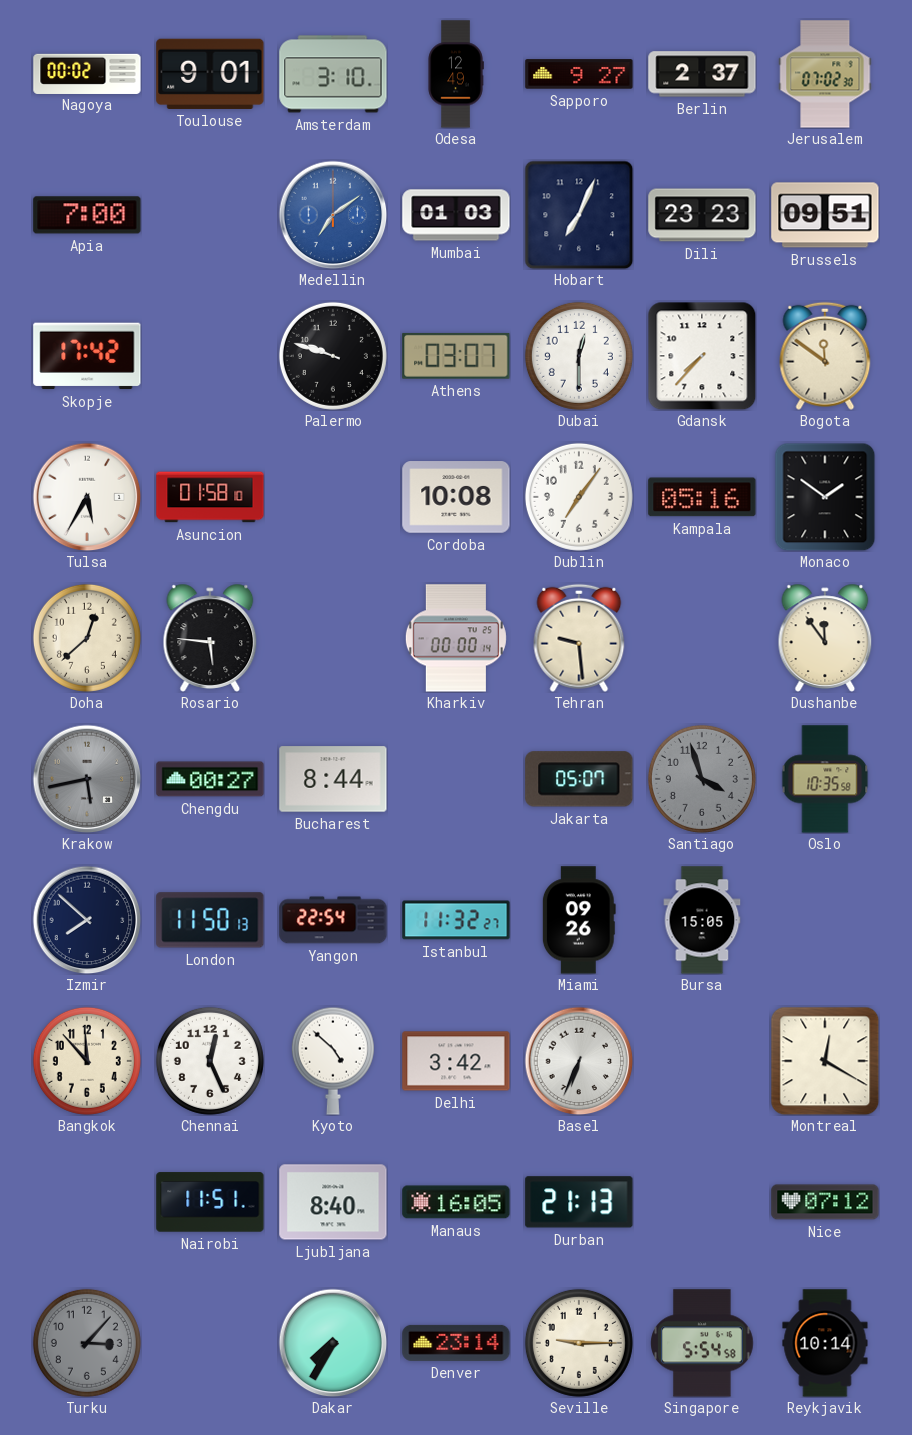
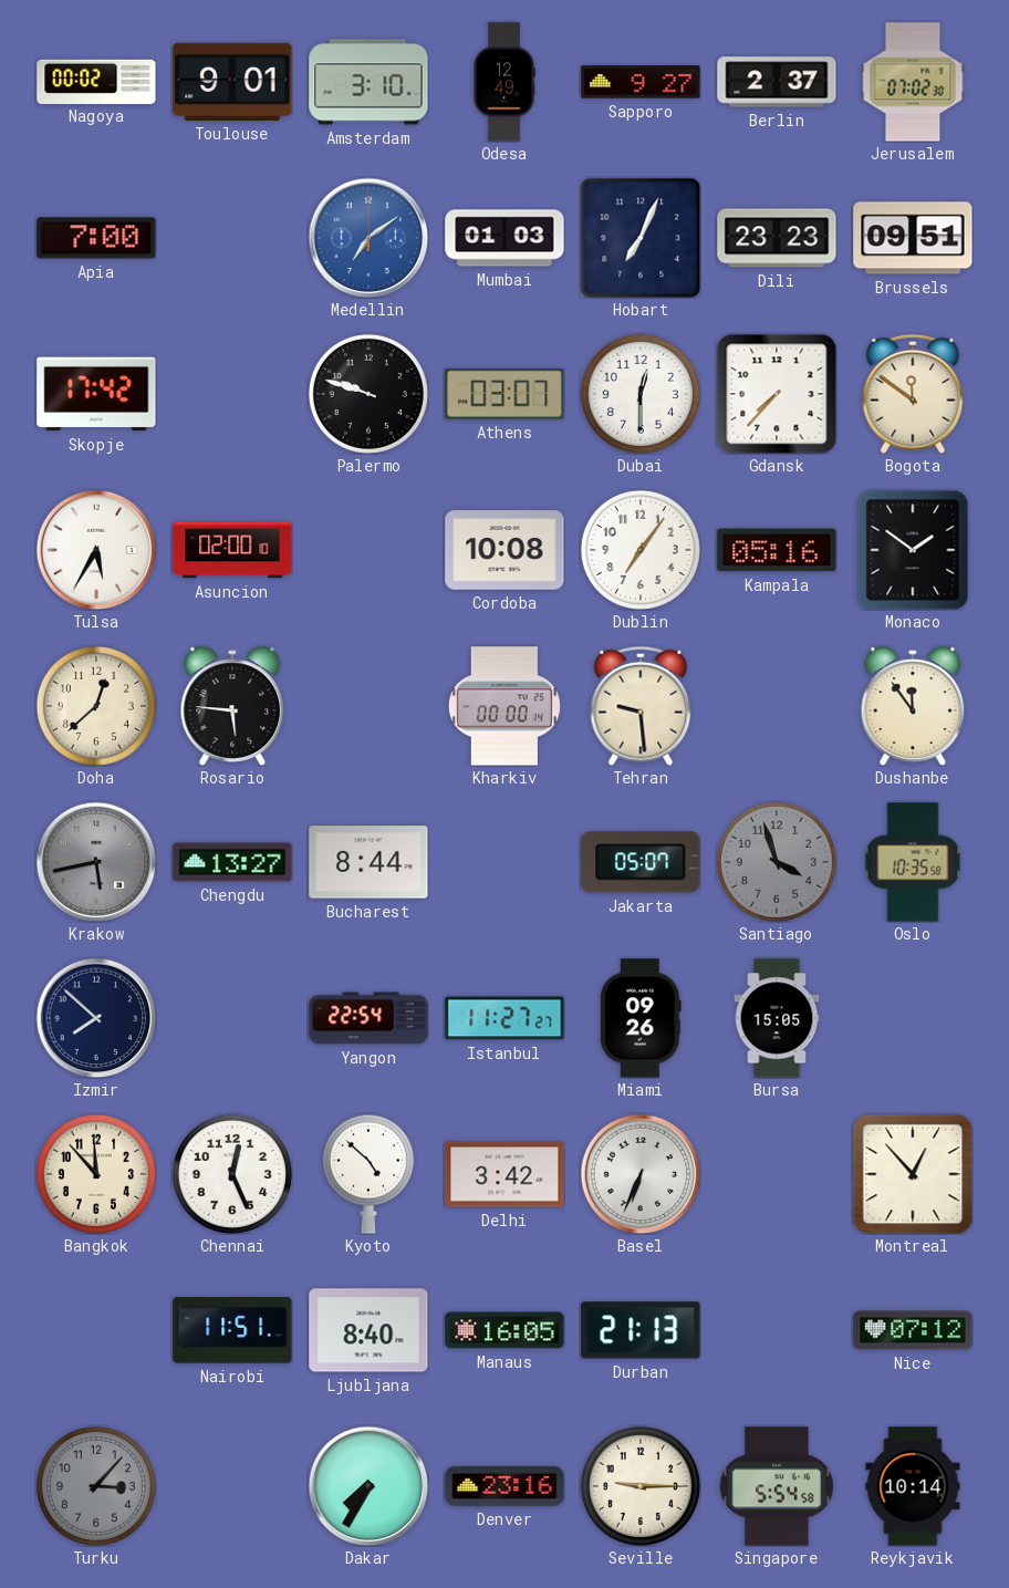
Asuncion: 01:58 -> 02:00 (232, 550)
Chengdu: 00:27 -> 13:27 (232, 862)
London: 11:50 -> none (210, 920)
Istanbul: 11:32 -> 11:27 (504, 1018)
Montreal: 12:20 -> 12:53 (913, 1174)
Denver: 23:14 -> 23:16 (504, 1486)
